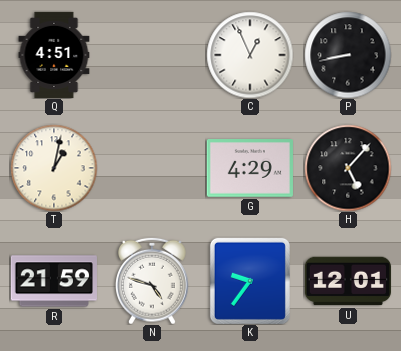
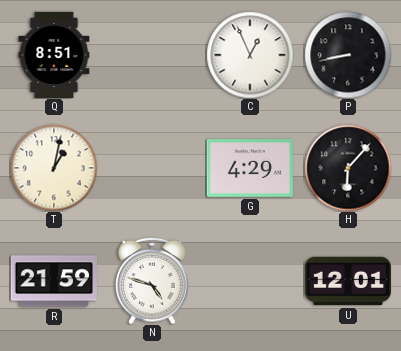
Q: 4:51 -> 8:51 (54, 54)
H: 5:07 -> 6:07 (348, 168)
K: 9:36 -> none (250, 281)
